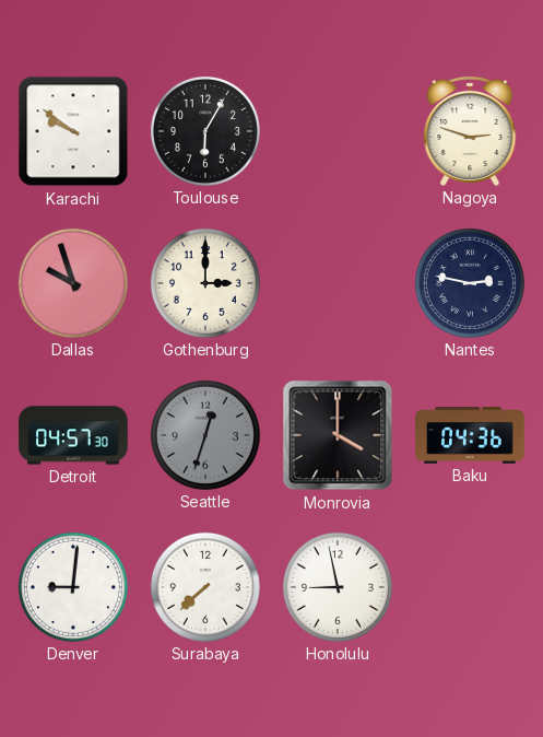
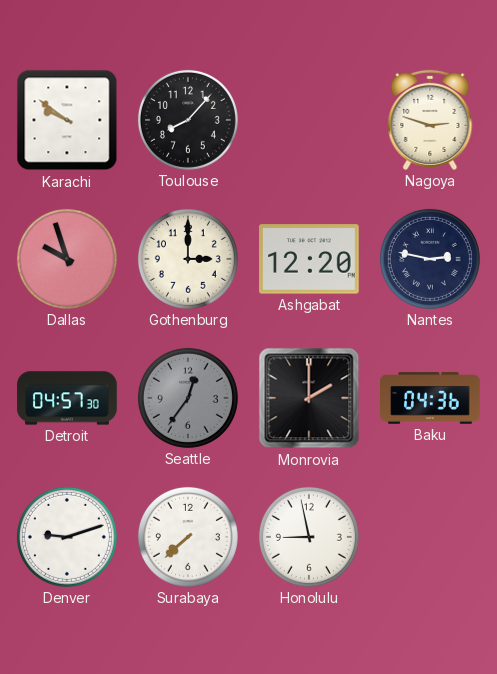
Toulouse: 6:05 -> 8:07 (188, 120)
Ashgabat: none -> 12:20 (310, 259)
Seattle: 12:33 -> 12:36 (188, 398)
Monrovia: 4:00 -> 2:00 (309, 398)
Denver: 9:01 -> 9:12 (67, 537)
